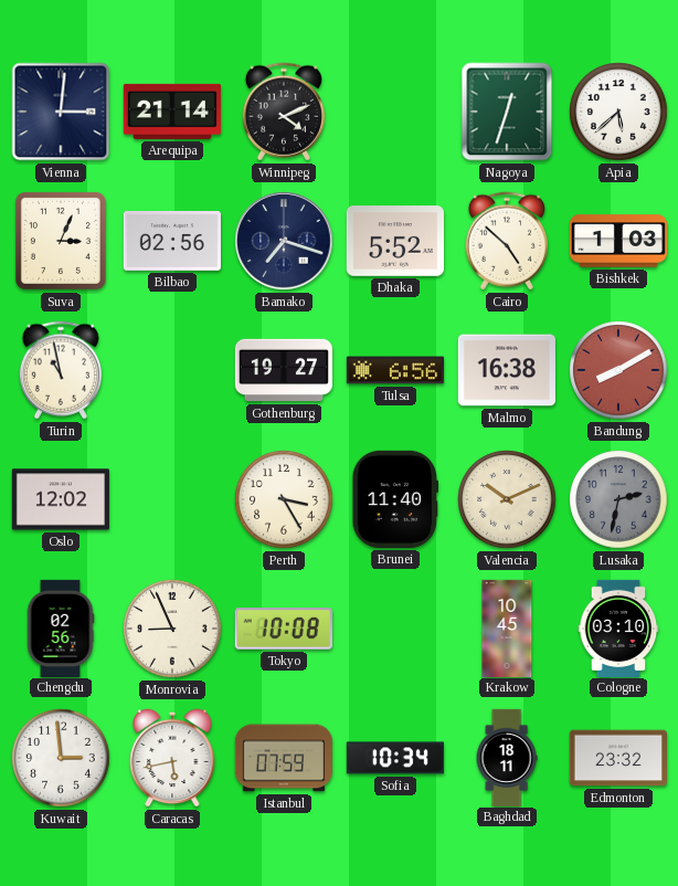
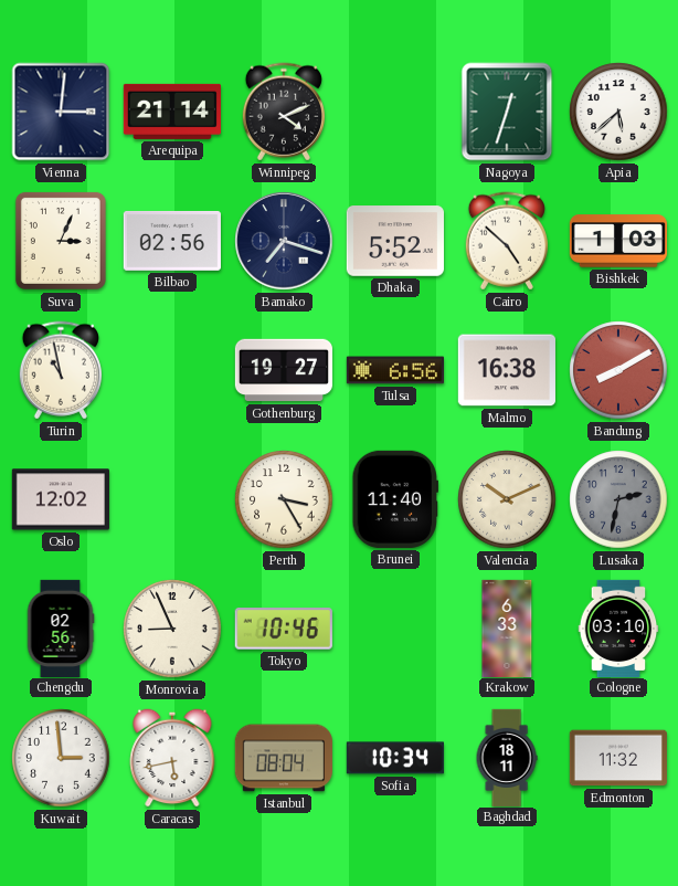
Tokyo: 10:08 -> 10:46 (284, 630)
Krakow: 10:45 -> 6:33 (507, 627)
Istanbul: 07:59 -> 08:04 (284, 758)
Edmonton: 23:32 -> 11:32 (618, 758)
